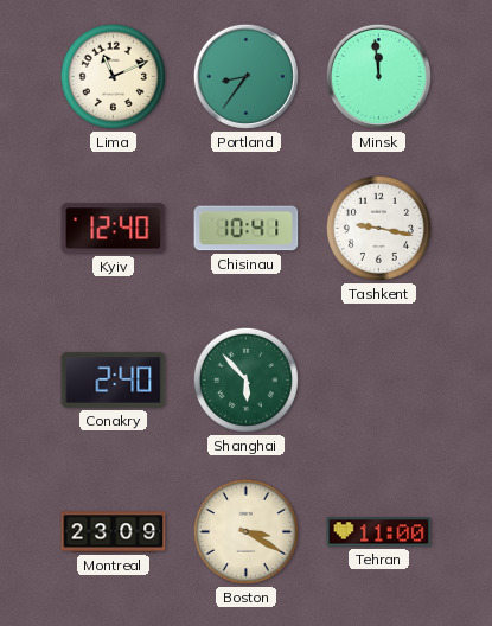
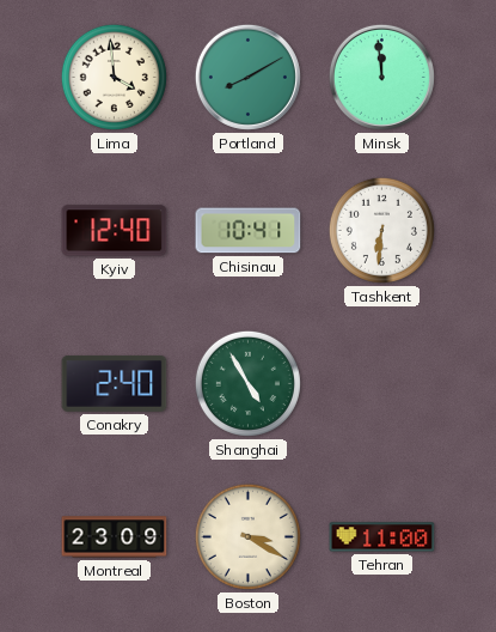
Lima: 11:11 -> 3:59 (114, 77)
Portland: 8:36 -> 8:10 (247, 77)
Tashkent: 9:17 -> 6:31 (381, 230)
Shanghai: 5:53 -> 4:55 (247, 383)
